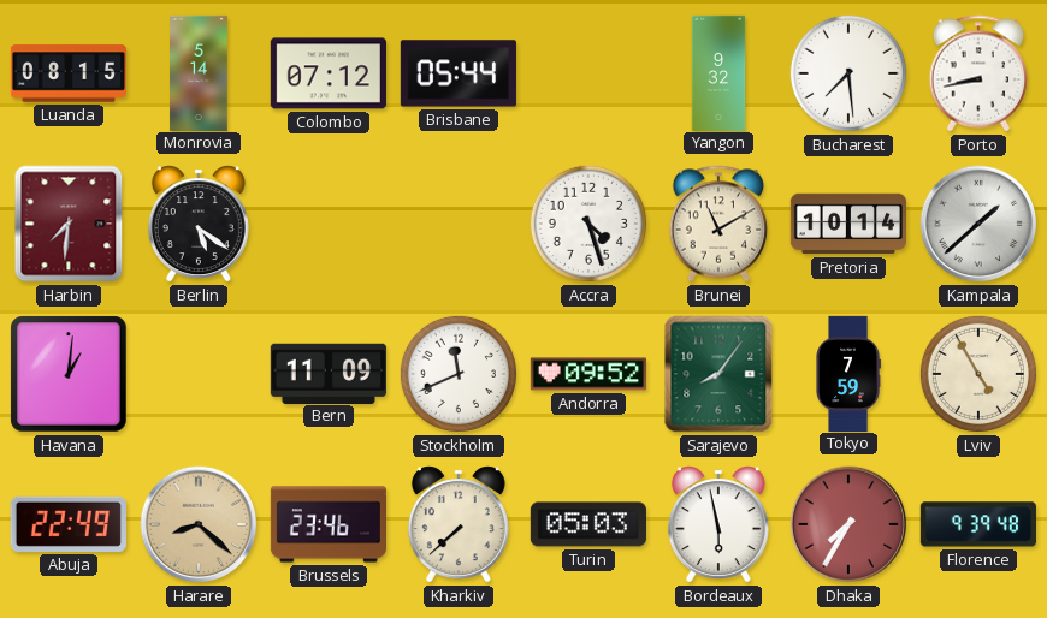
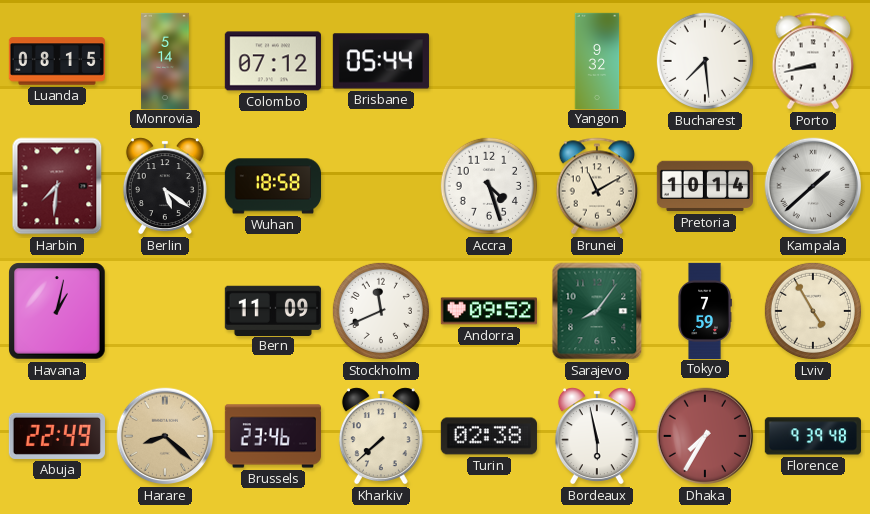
Wuhan: none -> 18:58 (272, 186)
Havana: 1:01 -> 1:02 (57, 311)
Turin: 05:03 -> 02:38 (489, 436)
